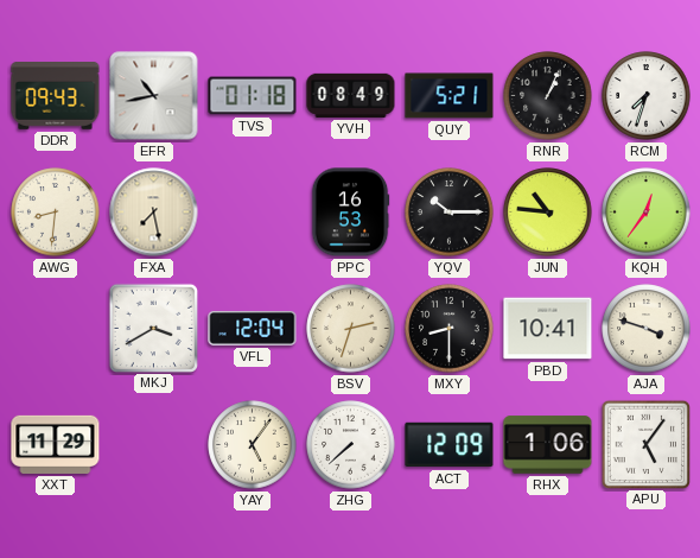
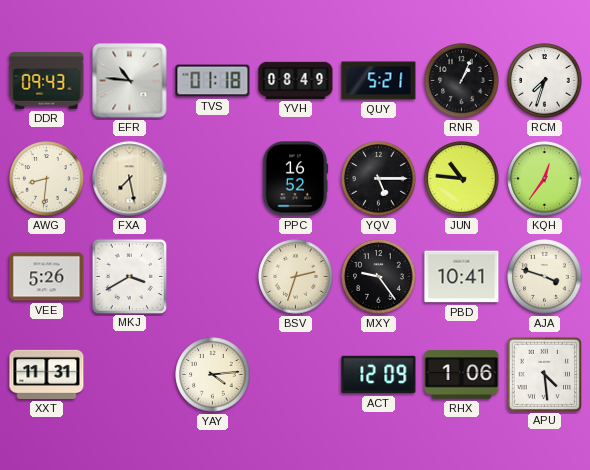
EFR: 10:43 -> 10:46 (130, 81)
PPC: 16:53 -> 16:52 (295, 179)
YQV: 10:15 -> 5:15 (379, 179)
VEE: none -> 5:26 (47, 277)
VFL: 12:04 -> none (253, 329)
MXY: 8:30 -> 9:24 (379, 277)
XXT: 11:29 -> 11:31 (47, 374)
YAY: 5:06 -> 4:14 (213, 375)
ZHG: 7:38 -> none (351, 445)
APU: 5:06 -> 4:29 (544, 374)
